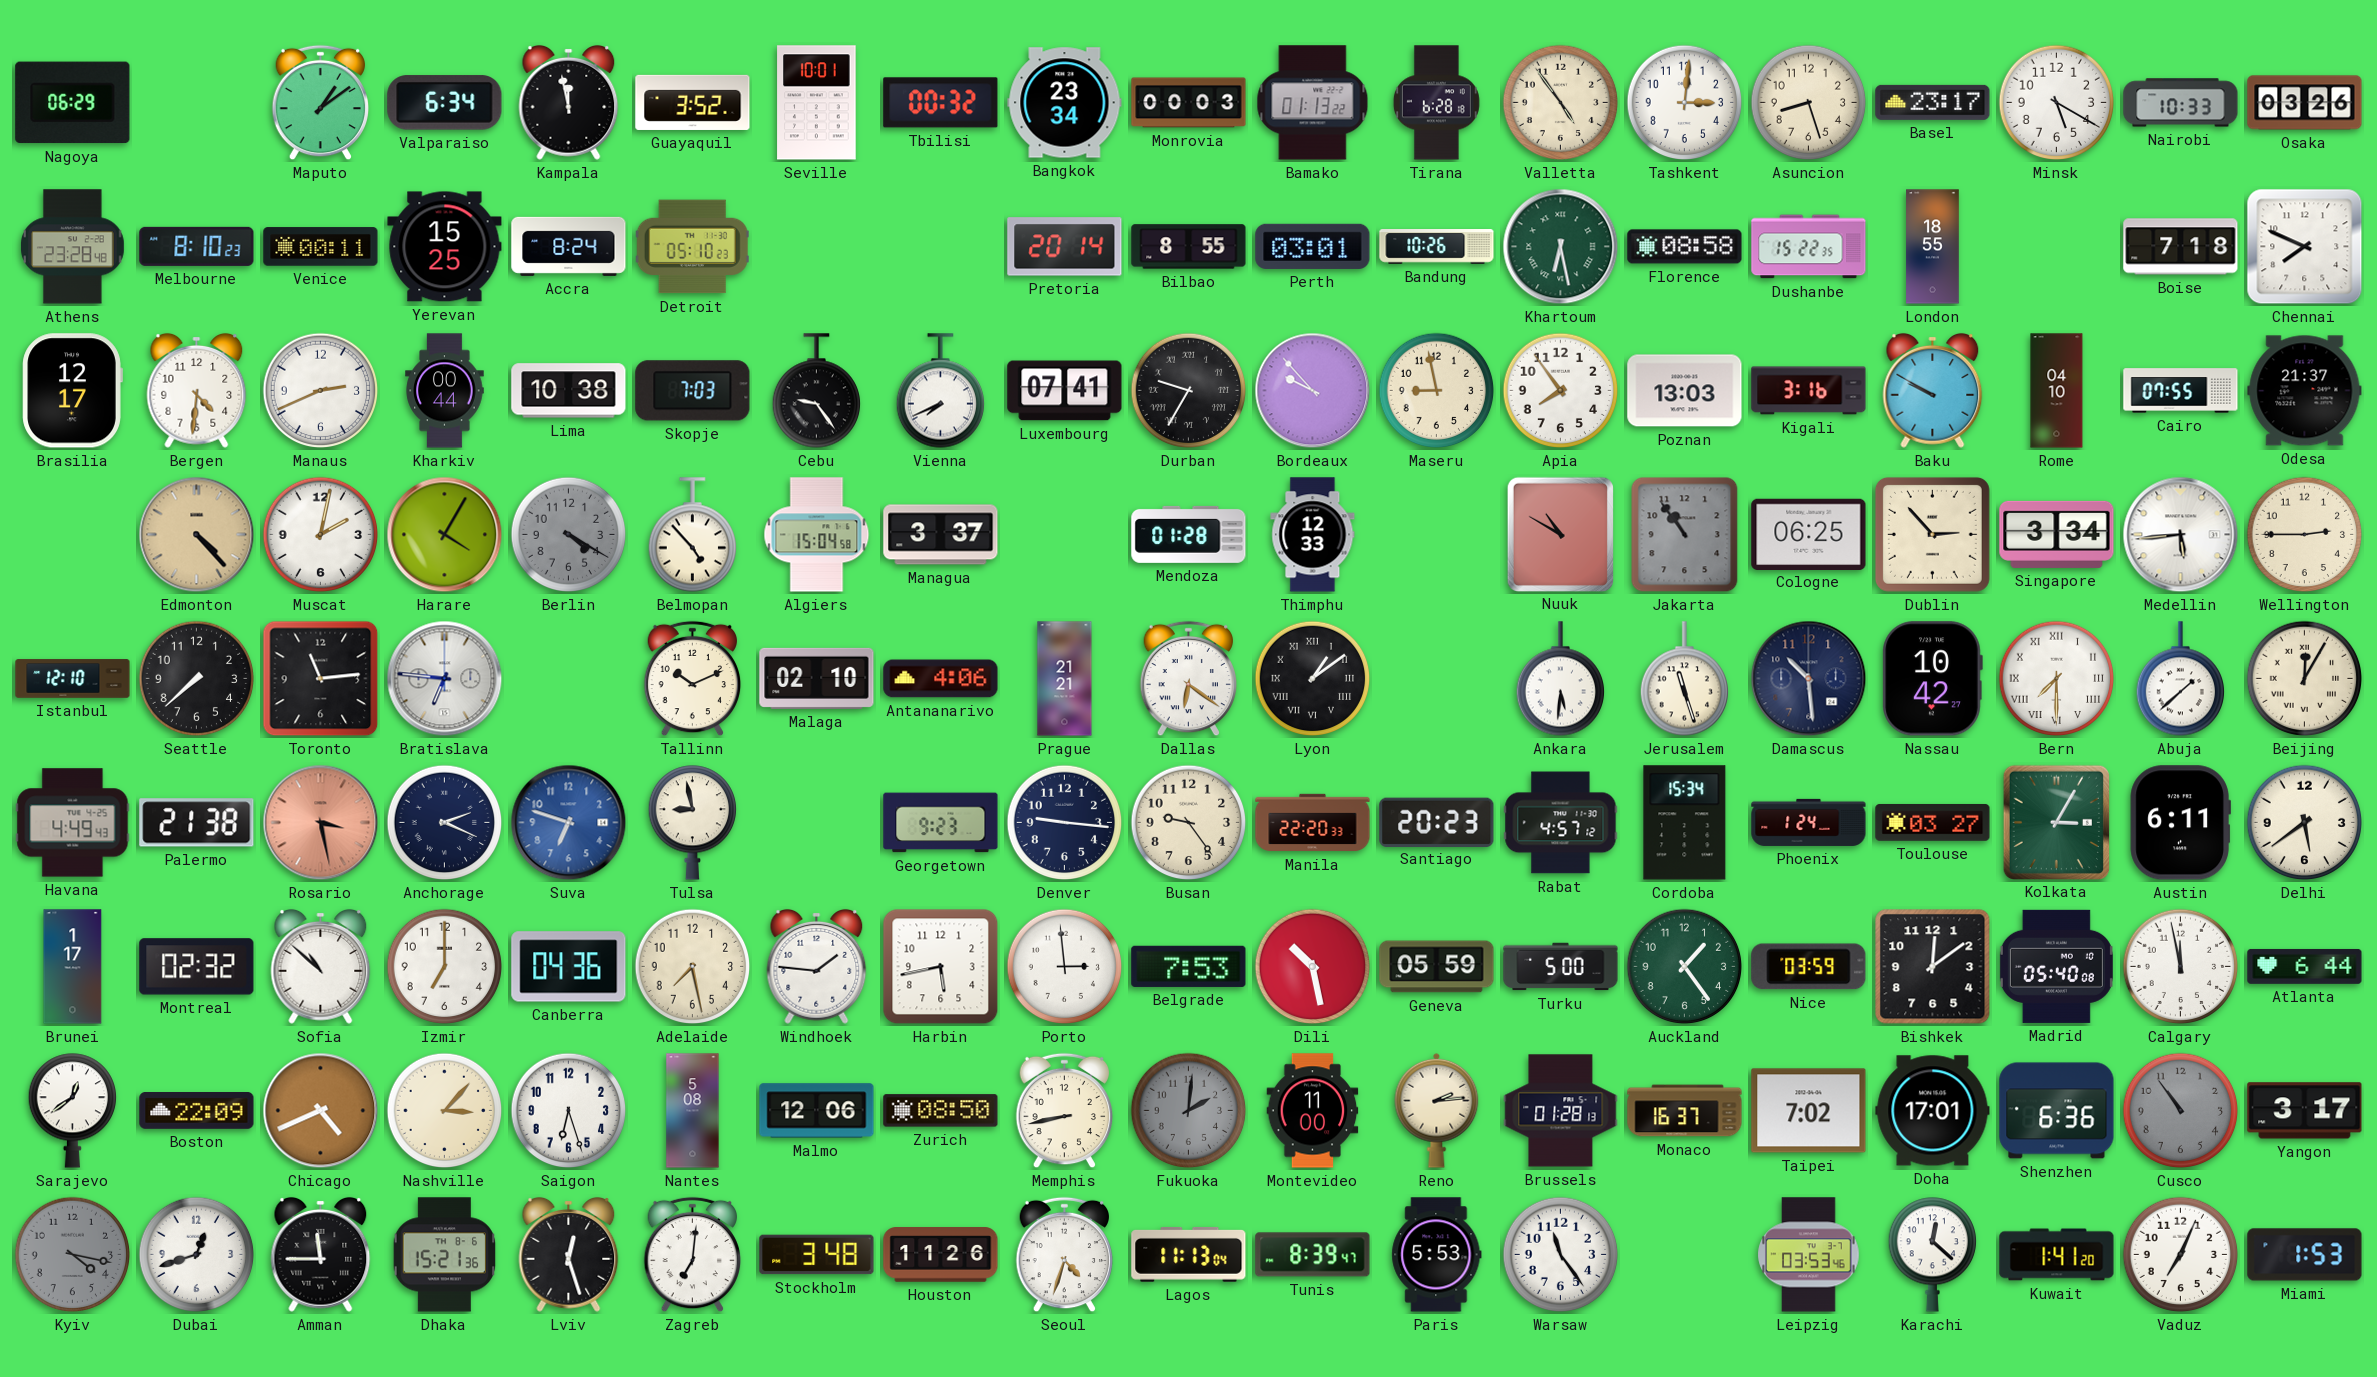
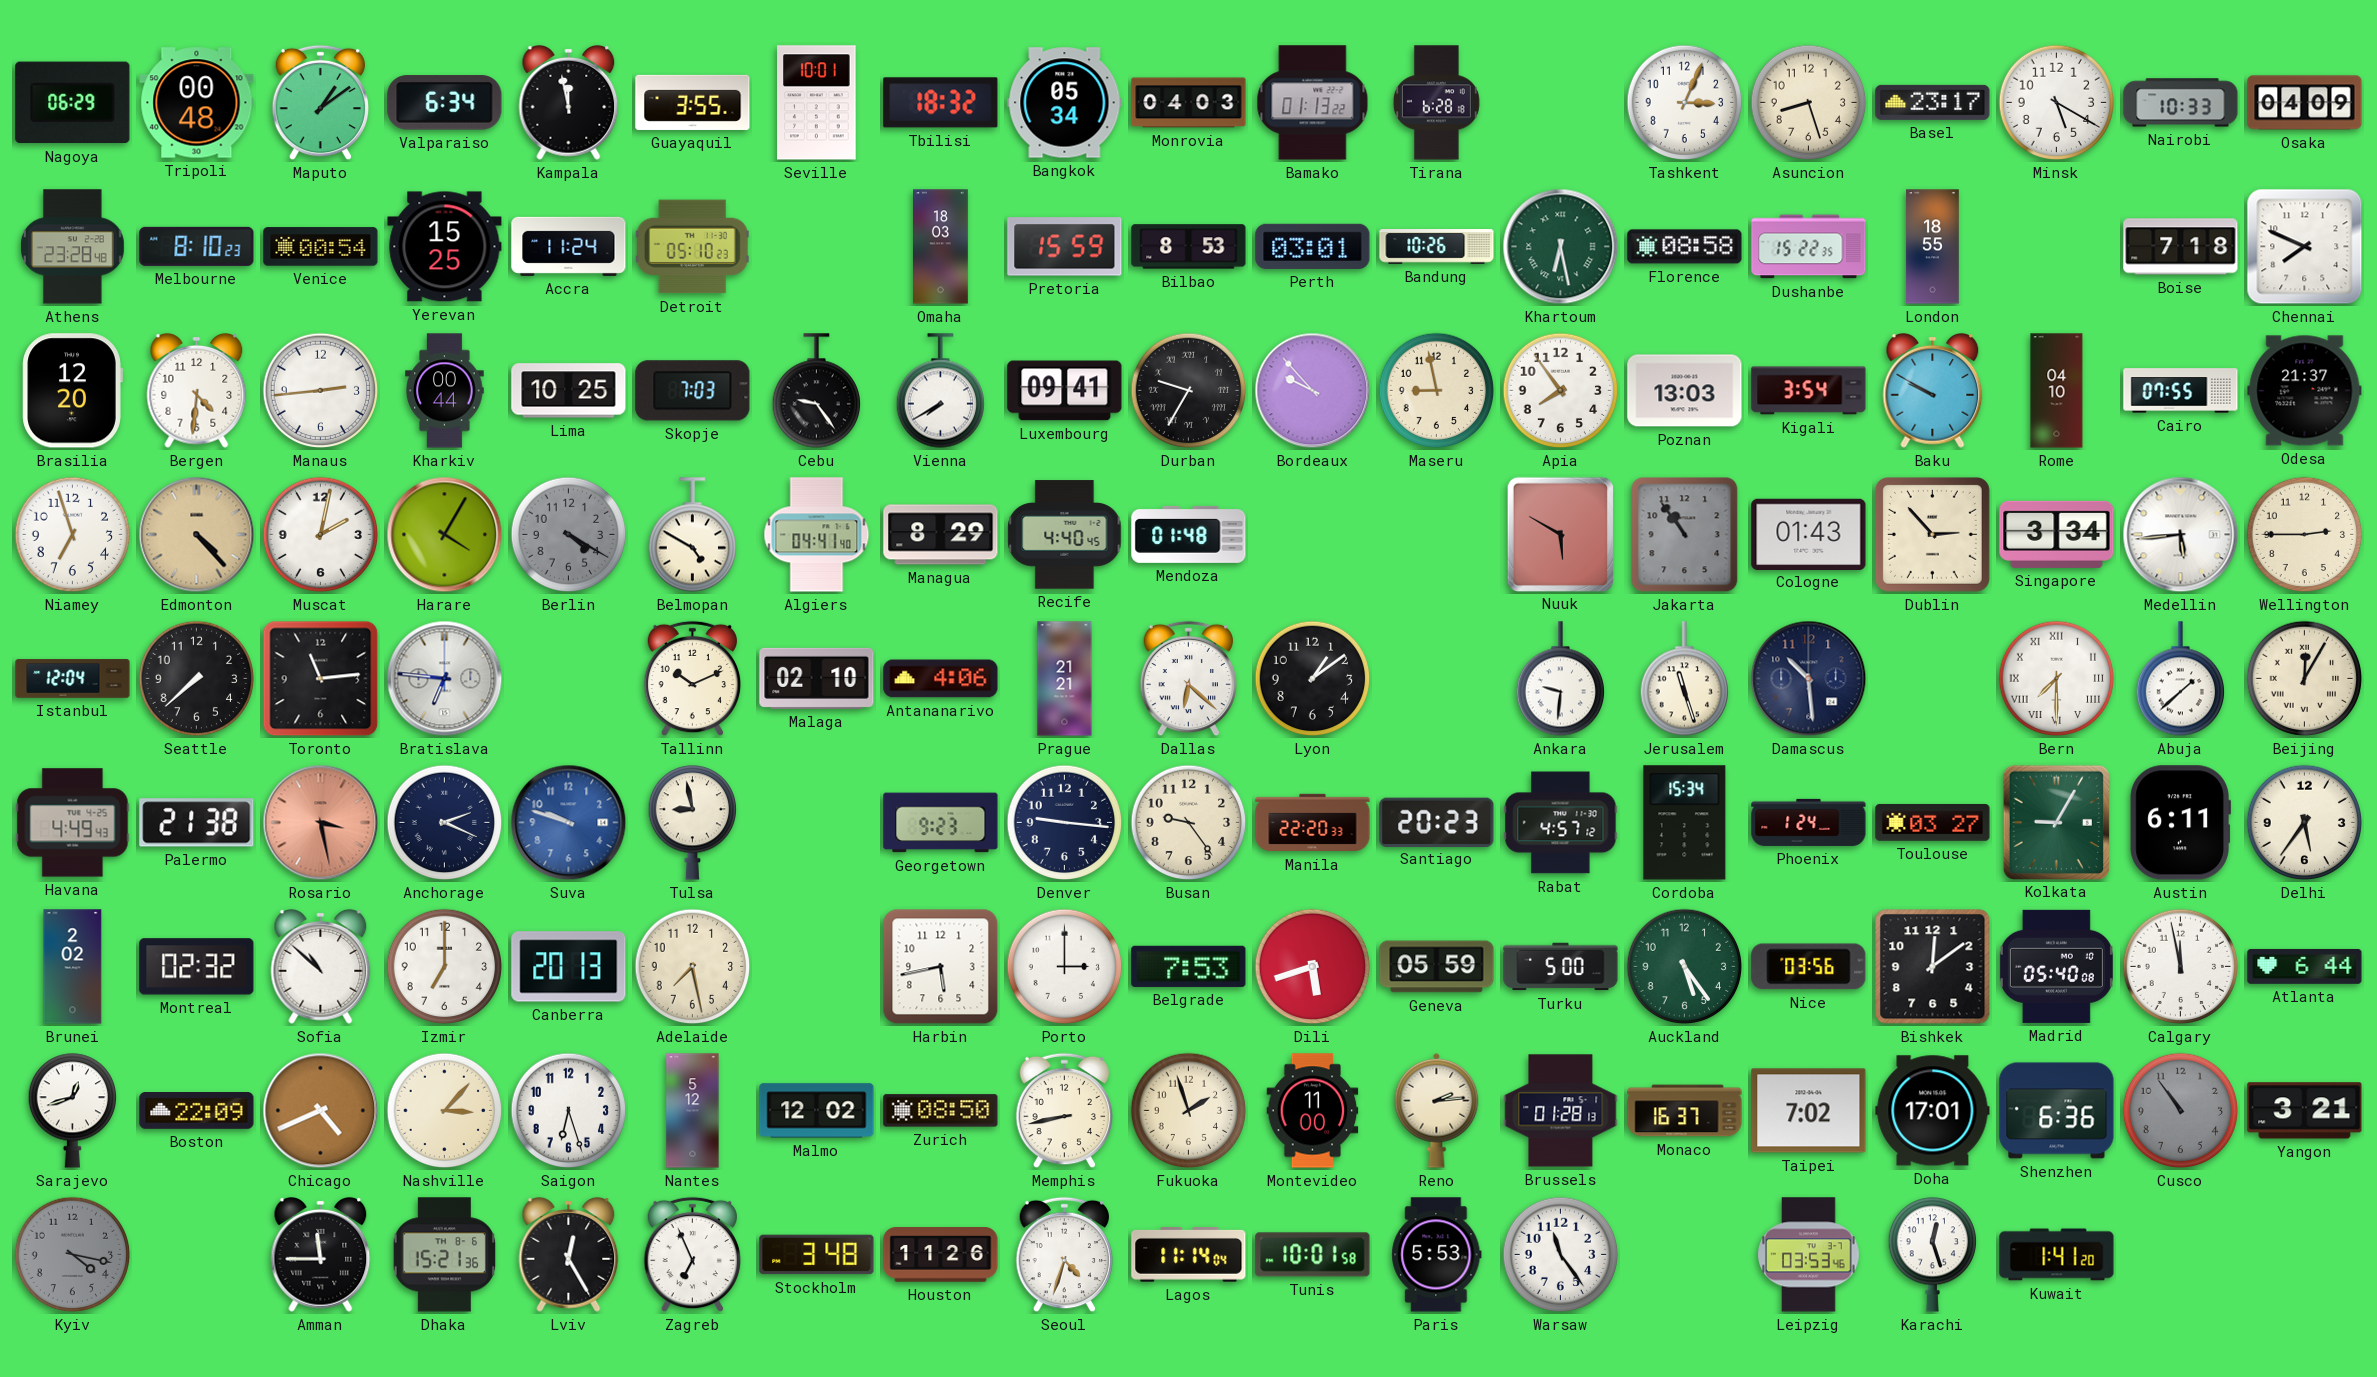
Tripoli: none -> 00:48 (197, 103)
Guayaquil: 3:52 -> 3:55 (693, 102)
Tbilisi: 00:32 -> 18:32 (941, 103)
Bangkok: 23:34 -> 05:34 (1065, 103)
Monrovia: 00:03 -> 04:03 (1189, 103)
Valletta: 4:54 -> none (1561, 103)
Tashkent: 3:01 -> 3:04 (1685, 103)
Osaka: 03:26 -> 04:09 (2305, 103)
Venice: 00:11 -> 00:54 (321, 247)
Accra: 8:24 -> 11:24 (569, 246)
Omaha: none -> 18:03 (941, 247)
Pretoria: 20:14 -> 15:59 (1065, 247)
Bilbao: 8:55 -> 8:53 (1189, 247)
Brasilia: 12:17 -> 12:20 (72, 391)
Manaus: 2:41 -> 2:44 (321, 391)
Lima: 10:38 -> 10:25 (569, 391)
Vienna: 7:41 -> 7:40 (940, 391)
Luxembourg: 07:41 -> 09:41 (1065, 391)
Kigali: 3:16 -> 3:54 (1809, 391)
Niamey: none -> 6:57 (73, 535)
Belmopan: 4:53 -> 4:50 (692, 535)
Algiers: 15:04 -> 04:41 (817, 535)
Managua: 3:37 -> 8:29 (941, 535)
Recife: none -> 4:40 (1065, 535)
Mendoza: 01:28 -> 01:48 (1189, 534)
Thimphu: 12:33 -> none (1313, 535)
Nuuk: 10:50 -> 5:50 (1560, 534)
Cologne: 06:25 -> 01:43 (1809, 534)
Istanbul: 12:10 -> 12:04 (73, 679)
Dallas: 6:21 -> 6:22 (1189, 679)
Lyon numerals: Roman -> Arabic (1313, 679)
Ankara: 5:31 -> 9:31 (1560, 679)
Nassau: 10:42 -> none (1932, 679)
Suva: 6:48 -> 9:48 (569, 823)
Kolkata: 3:05 -> 9:05 (2056, 822)
Delhi: 5:39 -> 5:36 (2305, 823)
Brunei: 1:17 -> 2:02 (73, 967)
Canberra: 04:36 -> 20:13 (569, 967)
Windhoek: 1:46 -> none (817, 966)
Porto: 2:59 -> 3:00 (1065, 967)
Dili: 10:28 -> 5:42 (1313, 967)
Auckland: 1:24 -> 5:24 (1685, 967)
Nice: 03:59 -> 03:56 (1809, 967)
Sarajevo: 12:39 -> 12:42 (72, 1111)
Nantes: 5:08 -> 5:12 (693, 1111)
Malmo: 12:06 -> 12:02 (817, 1111)
Fukuoka: 2:01 -> 1:57 (1189, 1111)
Fukuoka dial: grey -> cream (1189, 1111)
Yangon: 3:17 -> 3:21 (2305, 1111)
Dubai: 12:42 -> none (197, 1255)
Lviv: 12:27 -> 12:25 (569, 1254)
Zagreb: 7:01 -> 6:56 (693, 1255)
Lagos: 11:13 -> 11:14 (1189, 1255)
Tunis: 8:39 -> 10:01 (1313, 1255)
Karachi: 12:22 -> 12:27 (1932, 1255)
Vaduz: 7:04 -> none (2181, 1255)
Miami: 1:53 -> none (2305, 1255)
